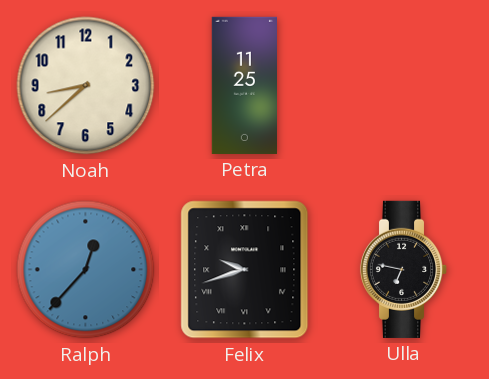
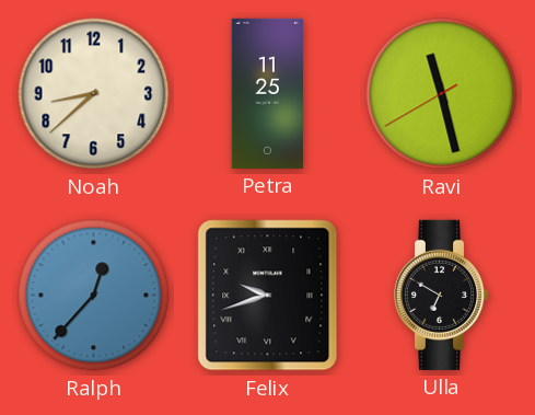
Ravi: none -> 11:27 (442, 94)
Ulla: 6:47 -> 6:50 (442, 295)
